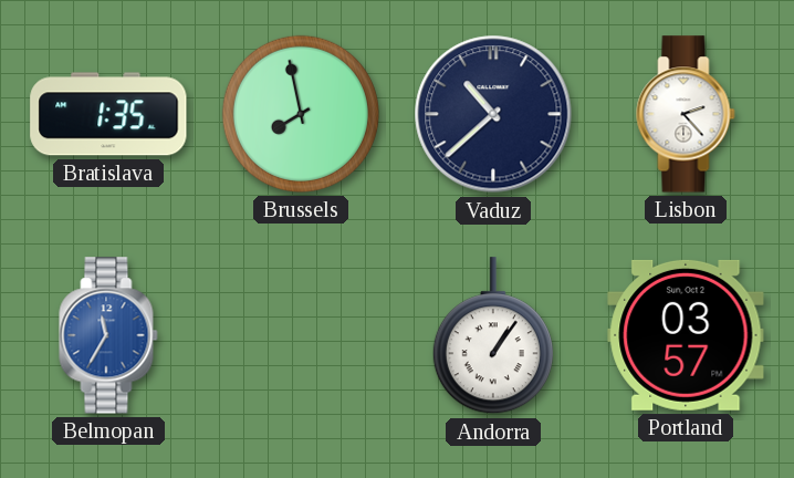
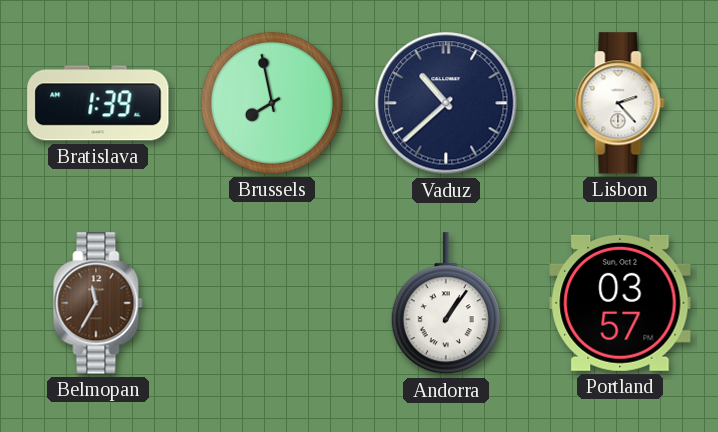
Bratislava: 1:35 -> 1:39 (98, 103)
Belmopan dial: blue -> brown (98, 303)
